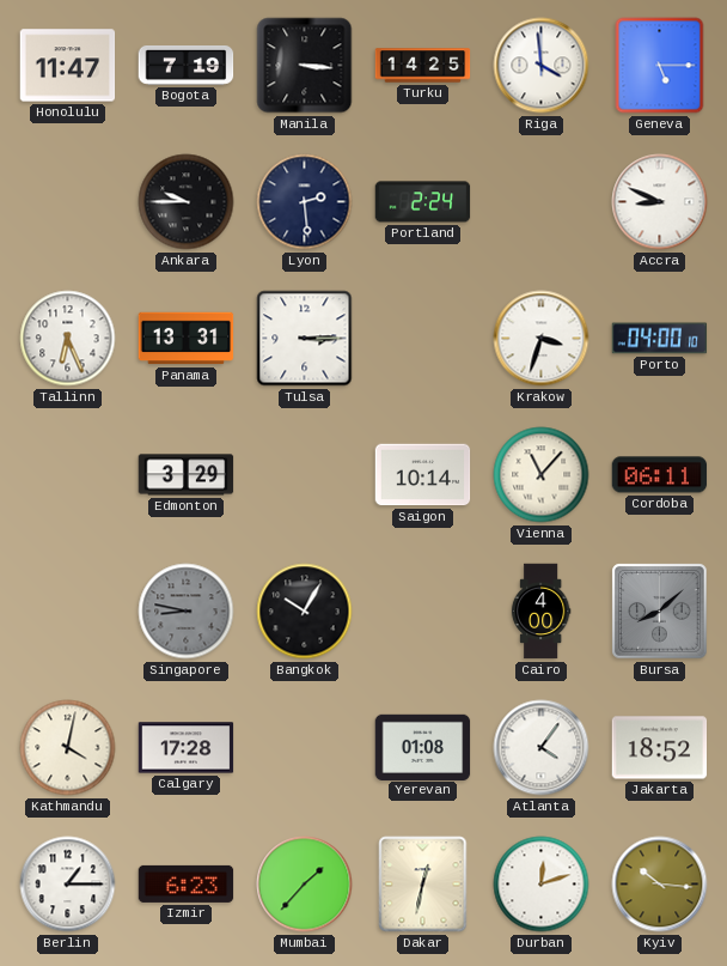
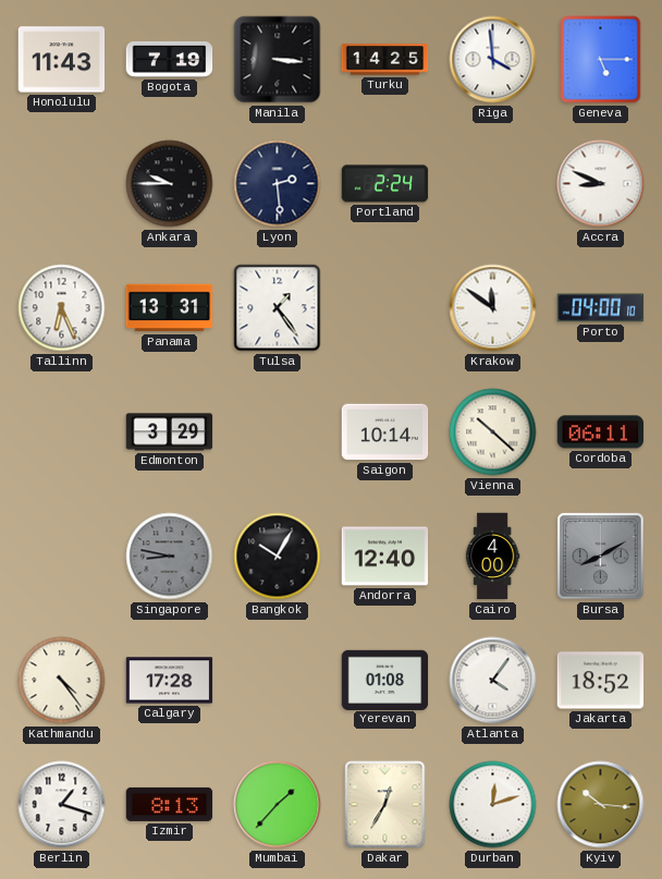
Honolulu: 11:47 -> 11:43 (62, 60)
Tulsa: 3:15 -> 1:24 (278, 308)
Krakow: 3:33 -> 11:51 (493, 308)
Vienna: 11:07 -> 10:22 (493, 432)
Andorra: none -> 12:40 (385, 557)
Bursa: 8:08 -> 8:10 (601, 557)
Kathmandu: 4:02 -> 4:24 (62, 681)
Berlin: 1:15 -> 1:18 (62, 805)
Izmir: 6:23 -> 8:13 (170, 804)
Dakar: 12:32 -> 12:35 (385, 805)
